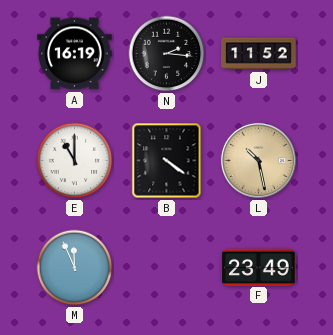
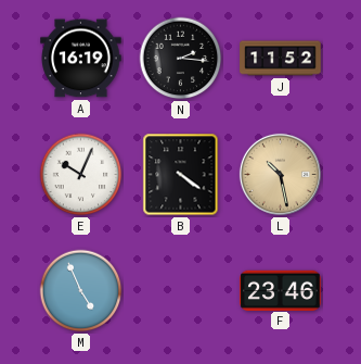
E: 11:00 -> 10:04 (81, 175)
M: 11:56 -> 4:56 (81, 291)
F: 23:49 -> 23:46 (281, 290)
